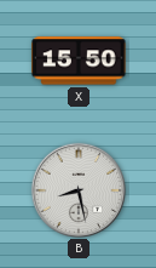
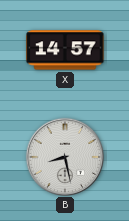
X: 15:50 -> 14:57 (65, 50)
